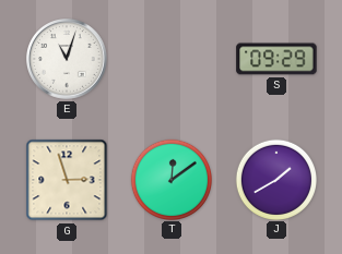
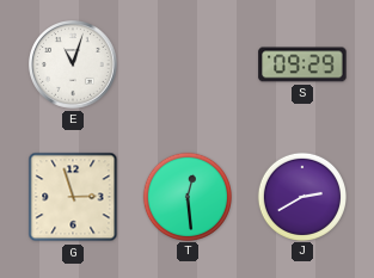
T: 12:09 -> 12:29 (186, 196)
J: 1:40 -> 2:40 (301, 196)
